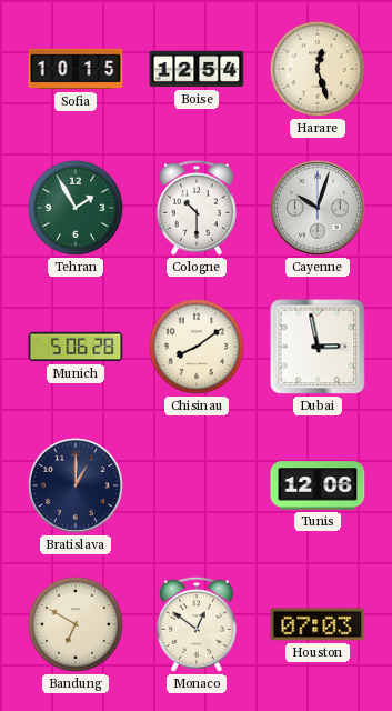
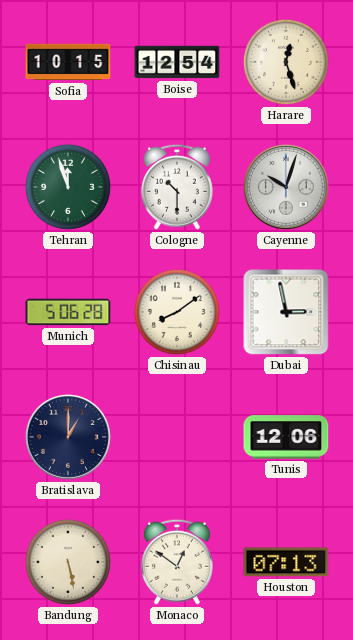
Tehran: 1:55 -> 11:57 (68, 187)
Bandung: 6:50 -> 5:28 (68, 562)
Houston: 07:03 -> 07:13 (286, 562)
